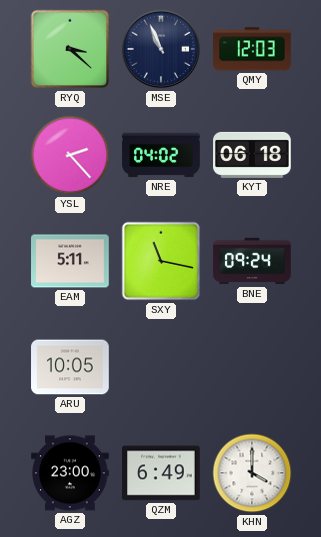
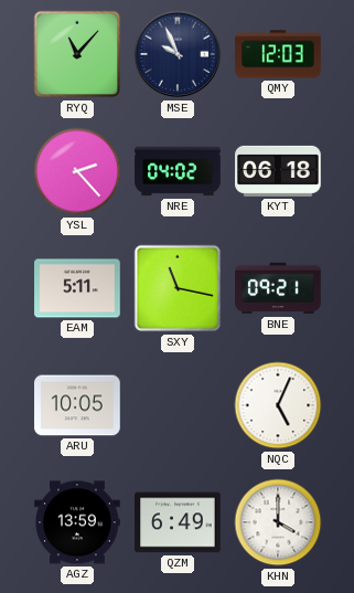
RYQ: 3:22 -> 11:07 (77, 54)
MSE: 10:56 -> 9:56 (178, 54)
BNE: 09:24 -> 09:21 (278, 288)
NQC: none -> 5:04 (278, 405)
AGZ: 23:00 -> 13:59 (77, 522)
